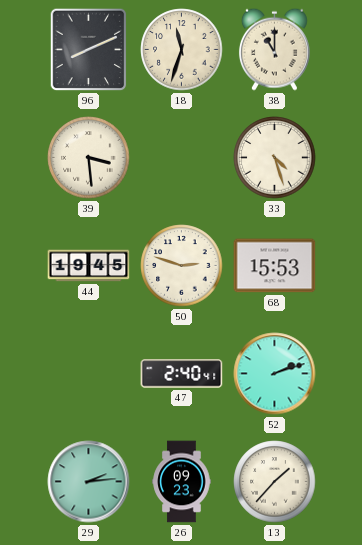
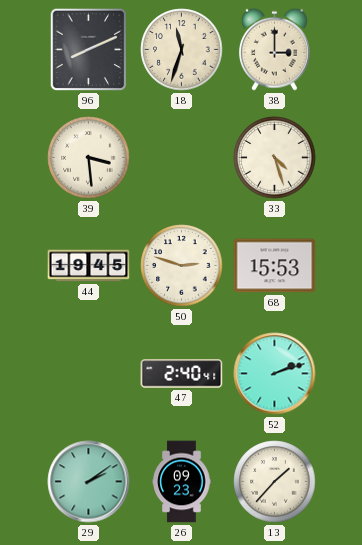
38: 11:00 -> 3:00 (274, 49)
29: 2:14 -> 2:09 (89, 482)
